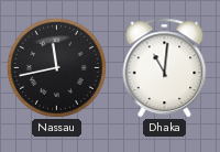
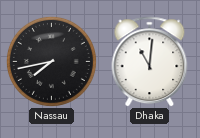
Nassau: 11:43 -> 7:43 (51, 61)
